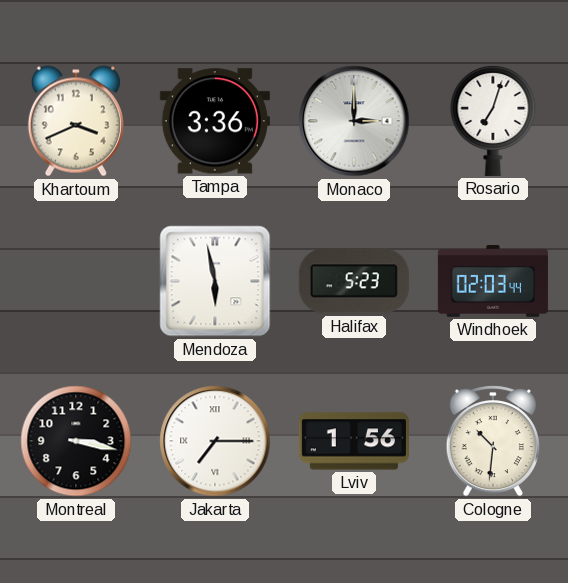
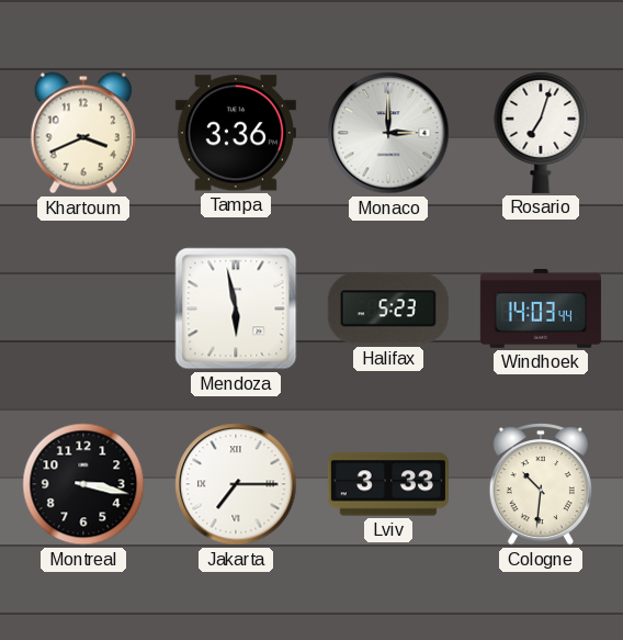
Windhoek: 02:03 -> 14:03 (541, 310)
Lviv: 1:56 -> 3:33 (388, 484)
